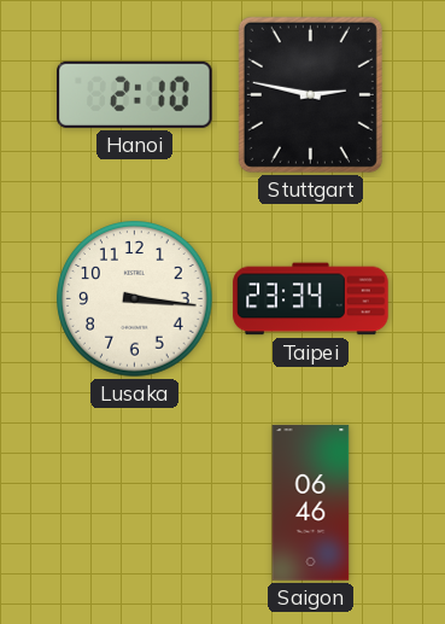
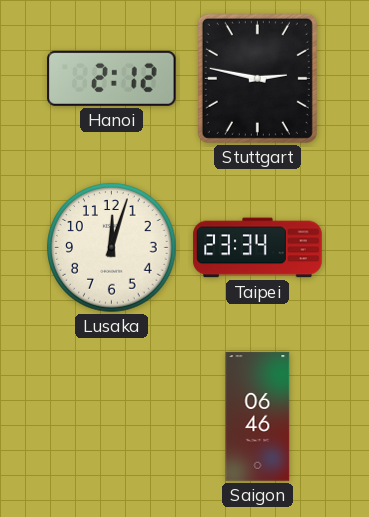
Hanoi: 2:10 -> 2:12 (112, 78)
Lusaka: 3:16 -> 12:03 (112, 248)
